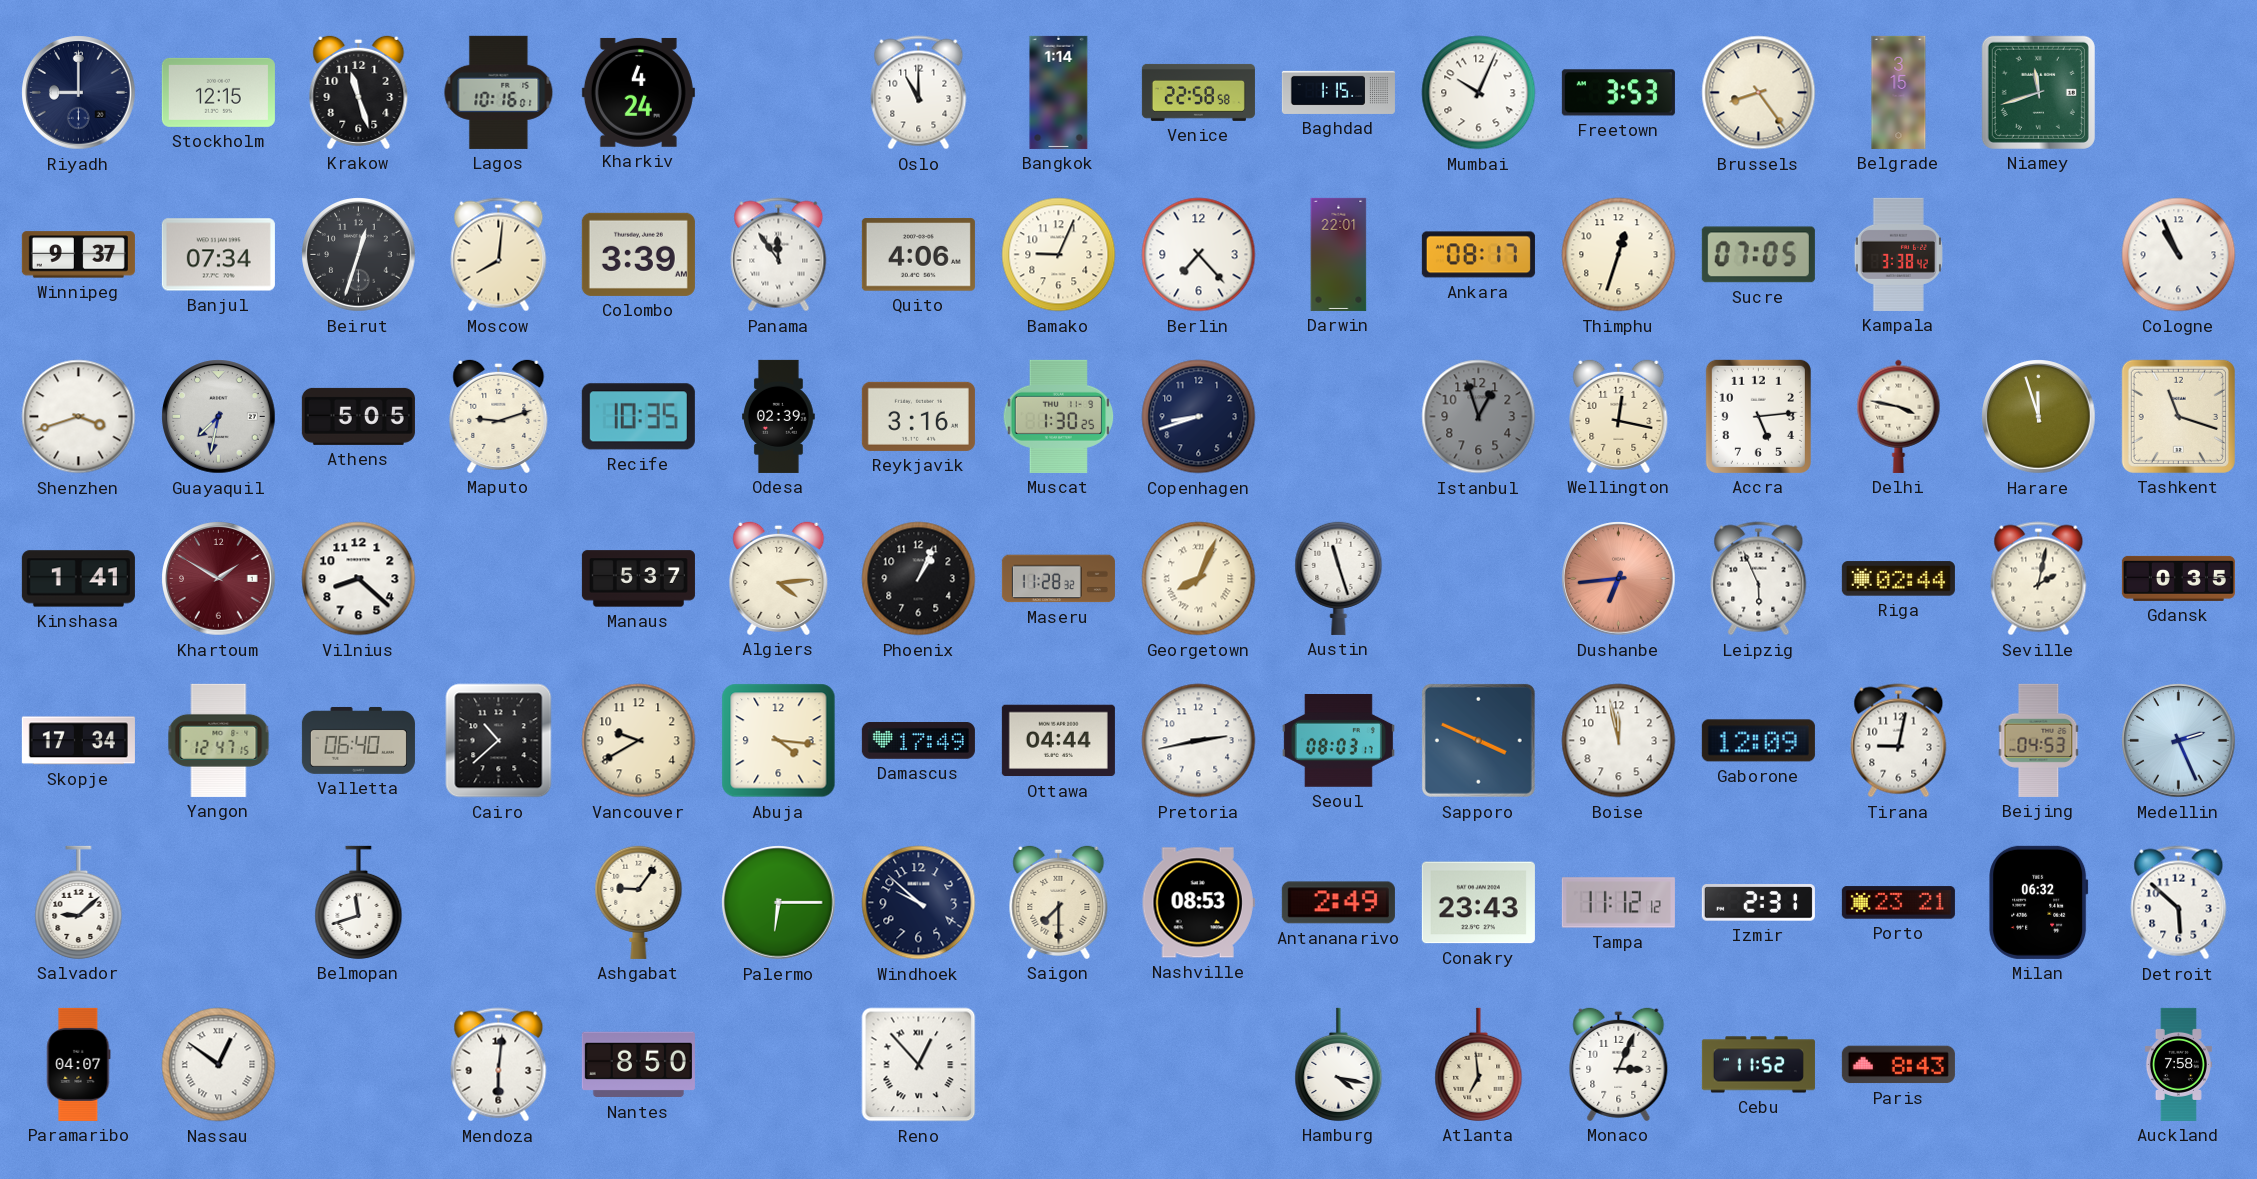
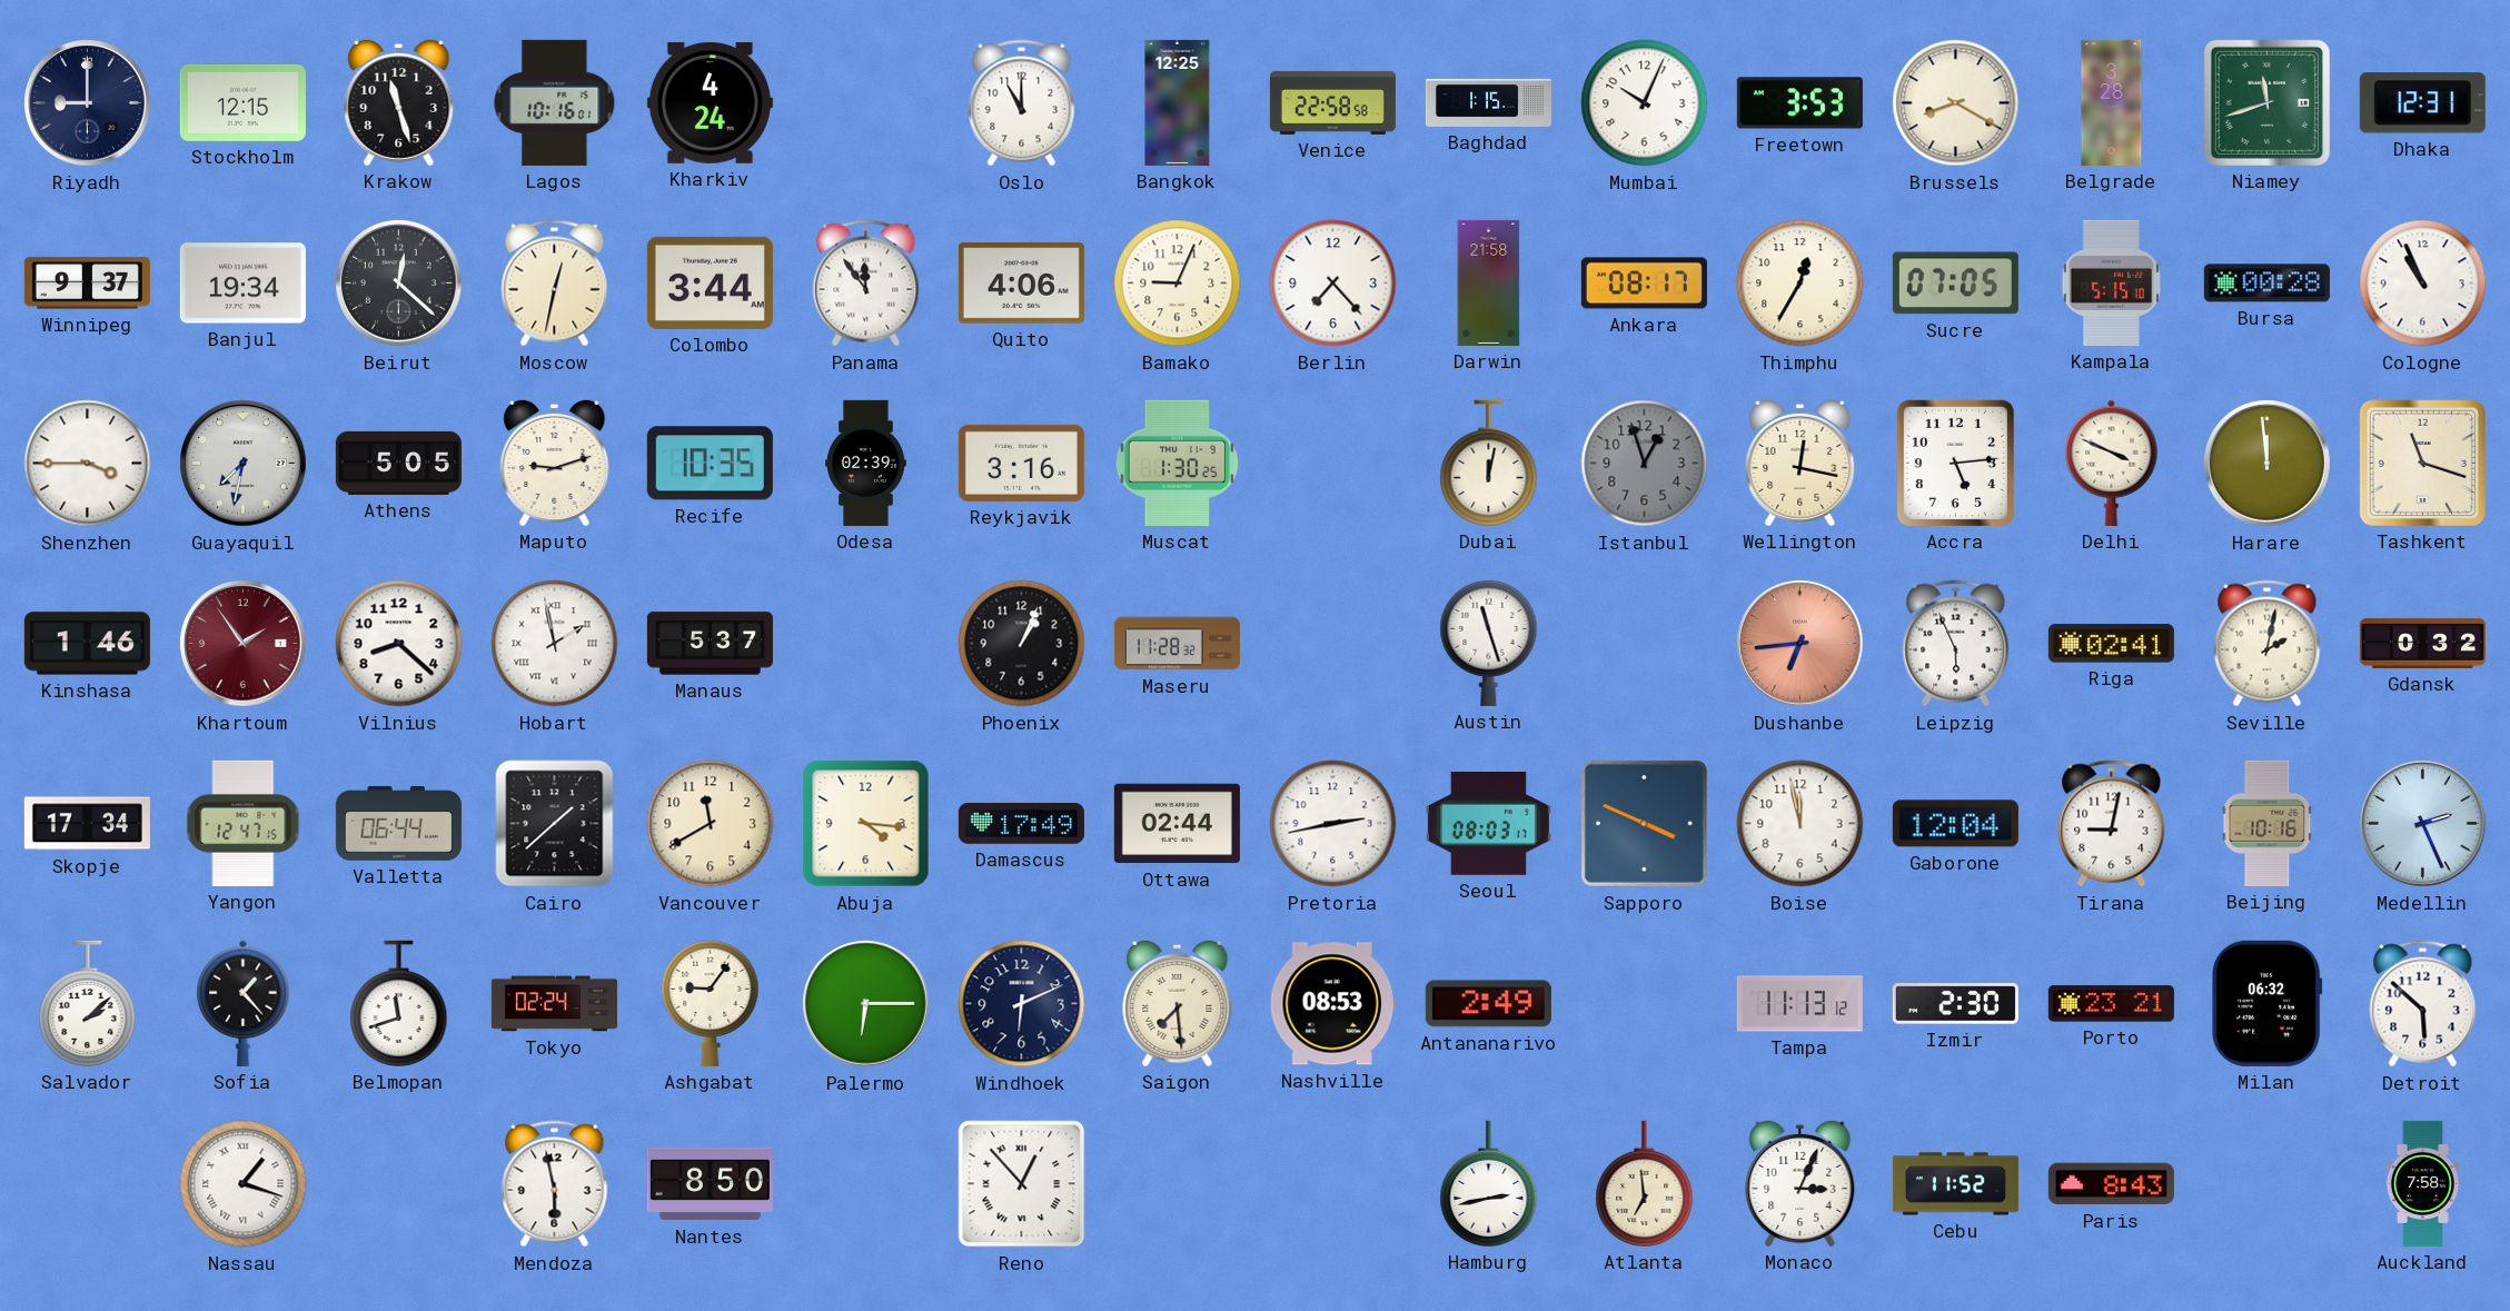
Bangkok: 1:14 -> 12:25 (1178, 102)
Brussels: 8:24 -> 8:20 (1956, 103)
Belgrade: 3:15 -> 3:28 (2112, 102)
Dhaka: none -> 12:31 (2422, 103)
Banjul: 07:34 -> 19:34 (242, 284)
Beirut: 12:33 -> 12:22 (399, 284)
Moscow: 8:01 -> 12:32 (555, 284)
Colombo: 3:39 -> 3:44 (710, 282)
Darwin: 22:01 -> 21:58 (1489, 282)
Thimphu: 12:33 -> 12:35 (1800, 284)
Kampala: 3:38 -> 5:15 (2111, 282)
Bursa: none -> 00:28 (2266, 284)
Shenzhen: 3:42 -> 3:45 (88, 464)
Copenhagen: 8:42 -> none (1199, 417)
Dubai: none -> 12:02 (1489, 463)
Delhi: 3:47 -> 3:49 (2112, 463)
Harare: 11:57 -> 11:59 (2268, 464)
Kinshasa: 1:41 -> 1:46 (87, 644)
Khartoum: 1:50 -> 1:54 (244, 644)
Hobart: none -> 1:58 (555, 644)
Algiers: 4:14 -> none (779, 578)
Georgetown: 8:04 -> none (1199, 579)
Riga: 02:44 -> 02:41 (2111, 644)
Gdansk: 0:35 -> 0:32 (2422, 643)
Valletta: 06:40 -> 06:44 (398, 823)
Cairo: 10:38 -> 1:38 (555, 824)
Vancouver: 9:40 -> 11:40 (711, 824)
Ottawa: 04:44 -> 02:44 (1177, 824)
Gaborone: 12:09 -> 12:04 (1955, 824)
Beijing: 04:53 -> 10:16 (2268, 823)
Salvador: 9:08 -> 2:08 (88, 1003)
Sofia: none -> 1:23 (244, 1003)
Tokyo: none -> 02:24 (554, 1004)
Windhoek: 9:52 -> 6:11 (1022, 1004)
Saigon: 7:30 -> 7:29 (1178, 1003)
Conakry: 23:43 -> none (1478, 903)
Tampa: 11:12 -> 11:13 (1799, 1004)
Izmir: 2:31 -> 2:30 (1955, 1004)
Paramaribo: 04:07 -> none (79, 1064)
Nassau: 12:51 -> 1:18 (244, 1184)
Mendoza: 6:01 -> 5:58 (555, 1184)
Hamburg: 4:17 -> 2:43 (1489, 1183)
